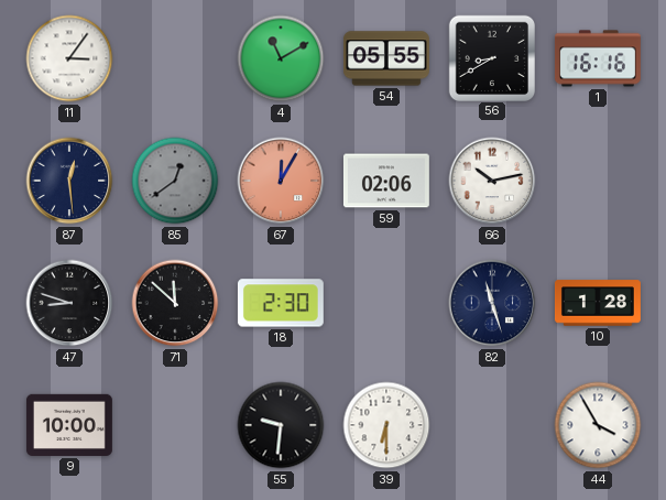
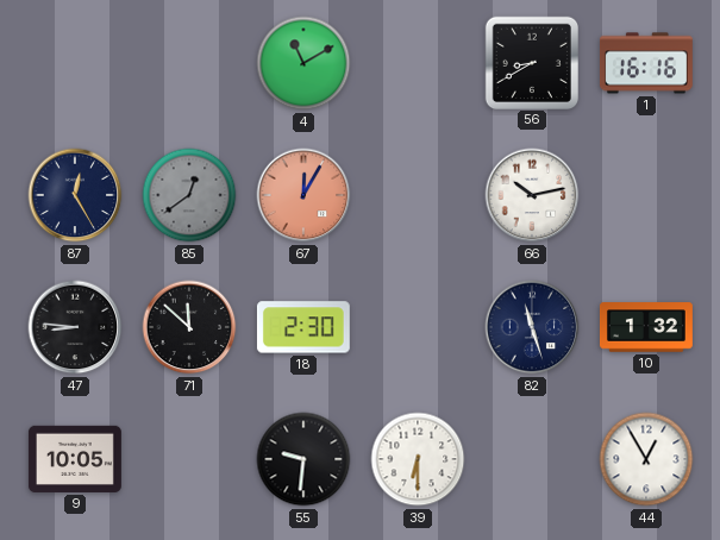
11: 3:06 -> none (69, 58)
54: 05:55 -> none (386, 58)
87: 12:29 -> 12:25 (75, 195)
59: 02:06 -> none (386, 181)
47: 8:48 -> 8:46 (75, 327)
10: 1:28 -> 1:32 (646, 327)
9: 10:00 -> 10:05 (75, 459)
44: 3:55 -> 12:55 (646, 459)
